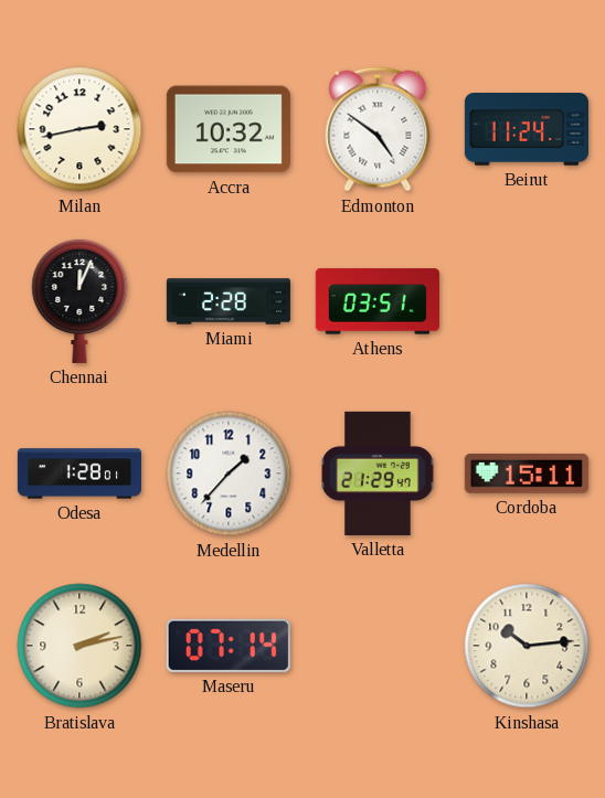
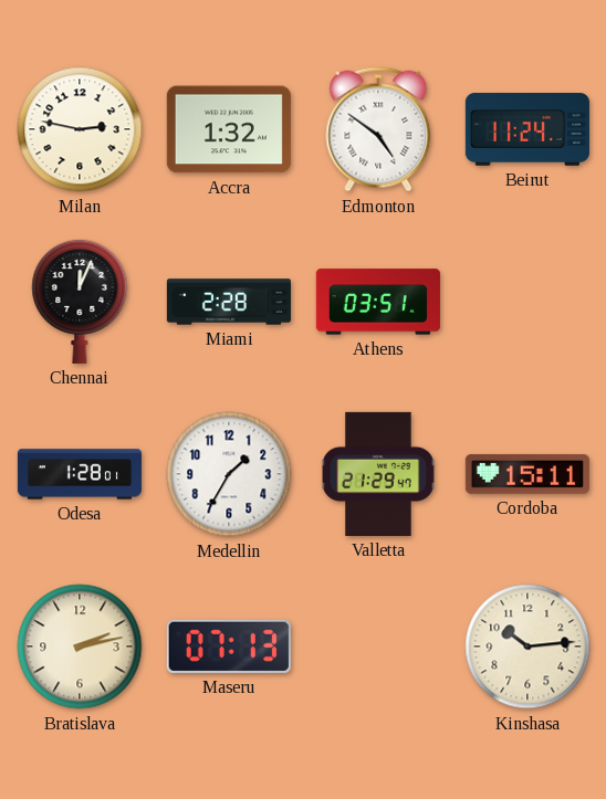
Milan: 2:43 -> 2:47 (80, 129)
Accra: 10:32 -> 1:32 (229, 129)
Medellin: 1:37 -> 1:35 (229, 474)
Maseru: 07:14 -> 07:13 (229, 646)
